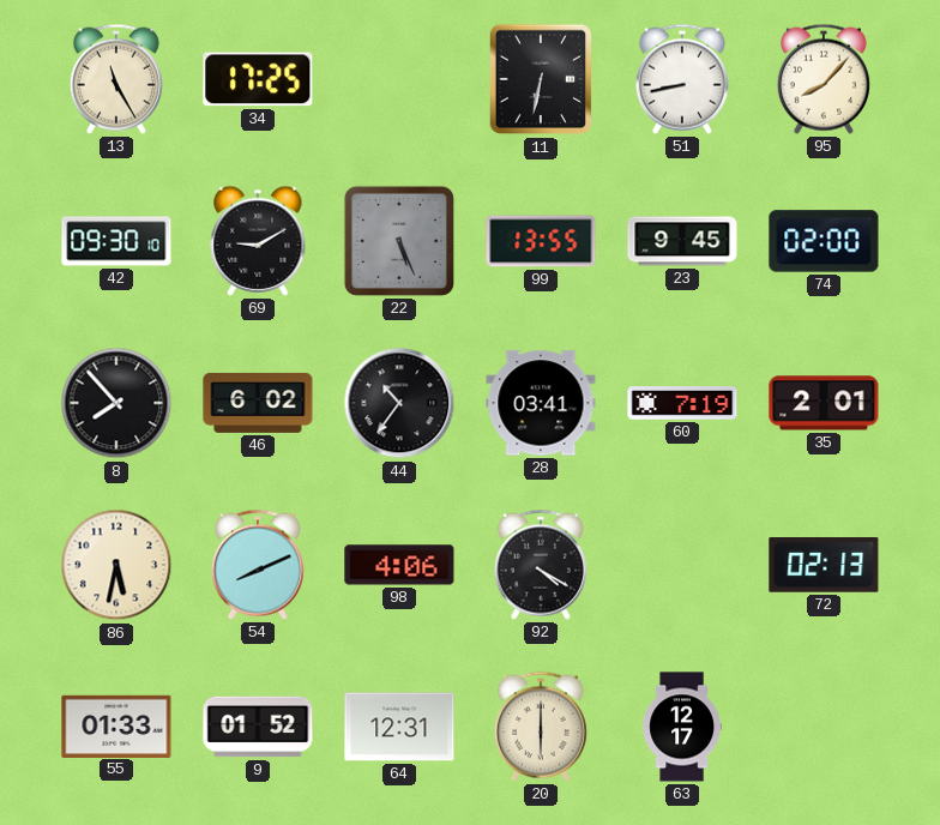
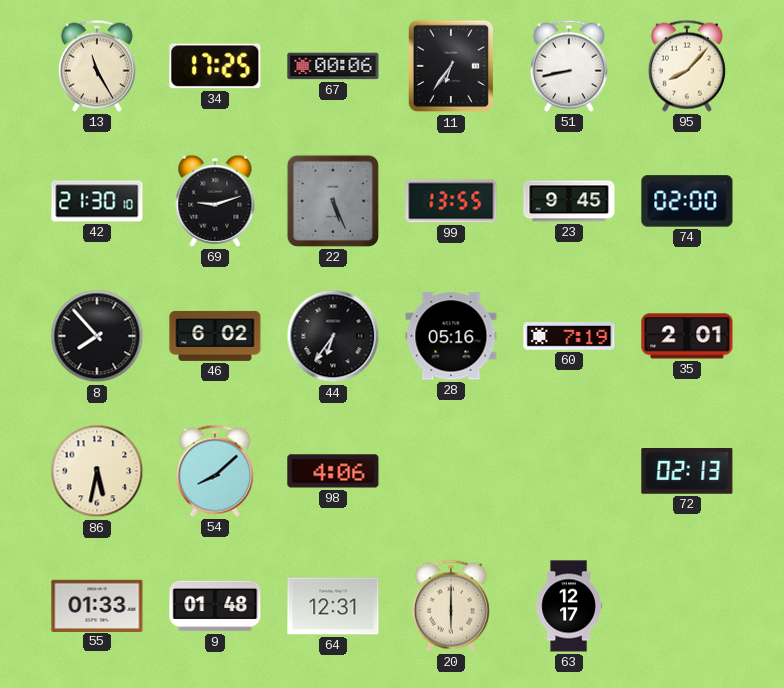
67: none -> 00:06 (333, 66)
11: 6:32 -> 6:36 (451, 66)
42: 09:30 -> 21:30 (97, 201)
69: 9:10 -> 9:12 (215, 201)
44: 10:36 -> 6:36 (333, 336)
28: 03:41 -> 05:16 (451, 336)
54: 8:11 -> 8:08 (215, 471)
92: 4:20 -> none (541, 565)
9: 01:52 -> 01:48 (215, 606)
